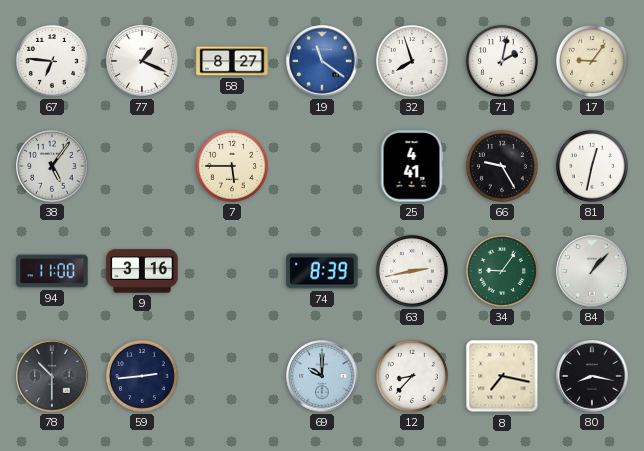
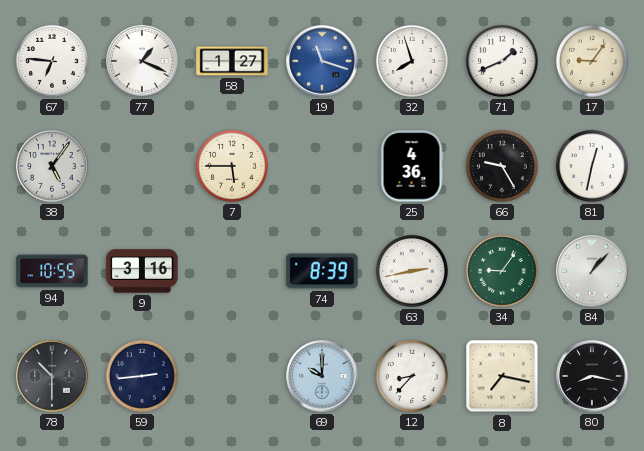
58: 8:27 -> 1:27 (232, 61)
19: 11:21 -> 11:18 (322, 61)
71: 2:02 -> 1:41 (502, 61)
25: 4:41 -> 4:36 (412, 166)
94: 11:00 -> 10:55 (52, 271)
